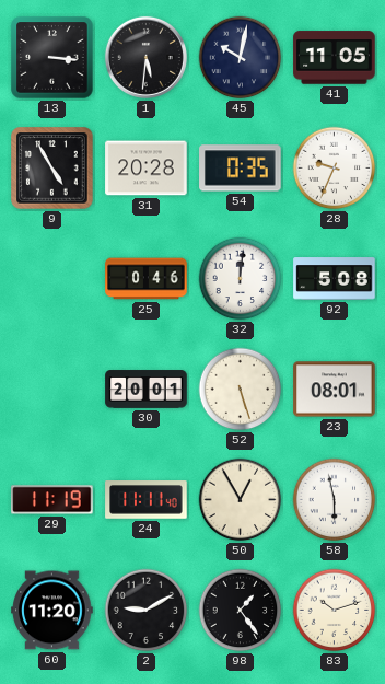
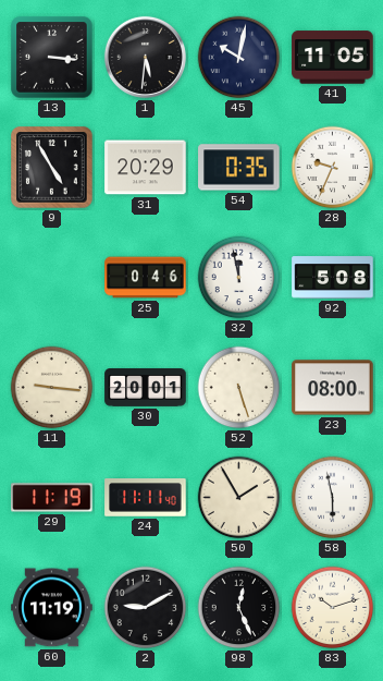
31: 20:28 -> 20:29 (146, 168)
32: 12:01 -> 11:58 (239, 278)
11: none -> 9:16 (52, 388)
23: 08:01 -> 08:00 (333, 388)
50: 12:55 -> 1:55 (239, 498)
60: 11:20 -> 11:19 (52, 608)
98: 1:24 -> 12:26 (239, 608)
